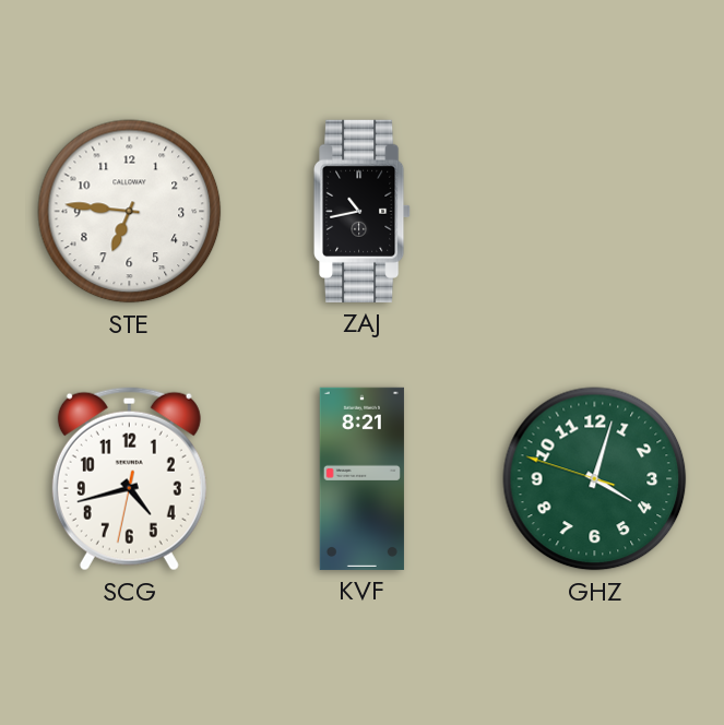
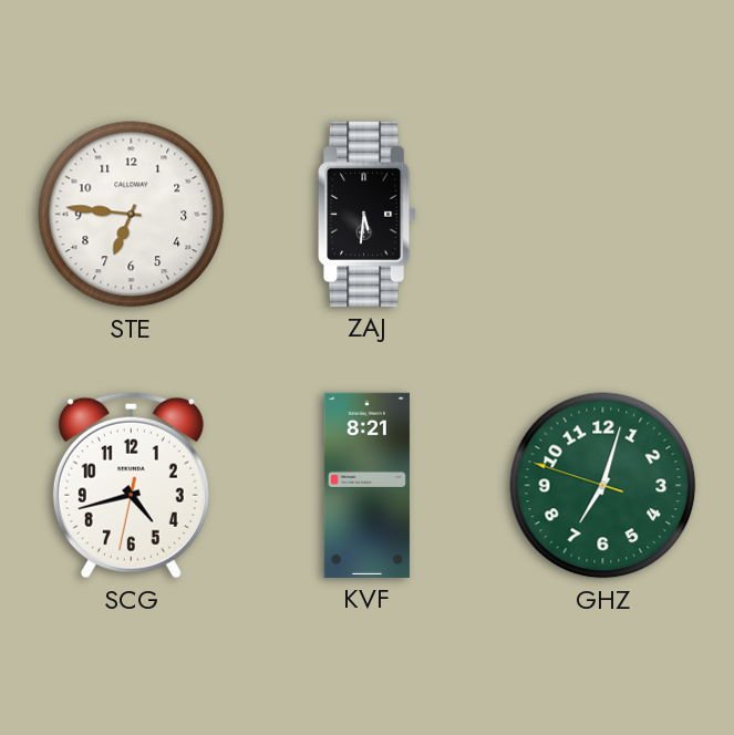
ZAJ: 10:43 -> 5:31 (368, 214)
GHZ: 4:02 -> 7:02 (603, 486)
